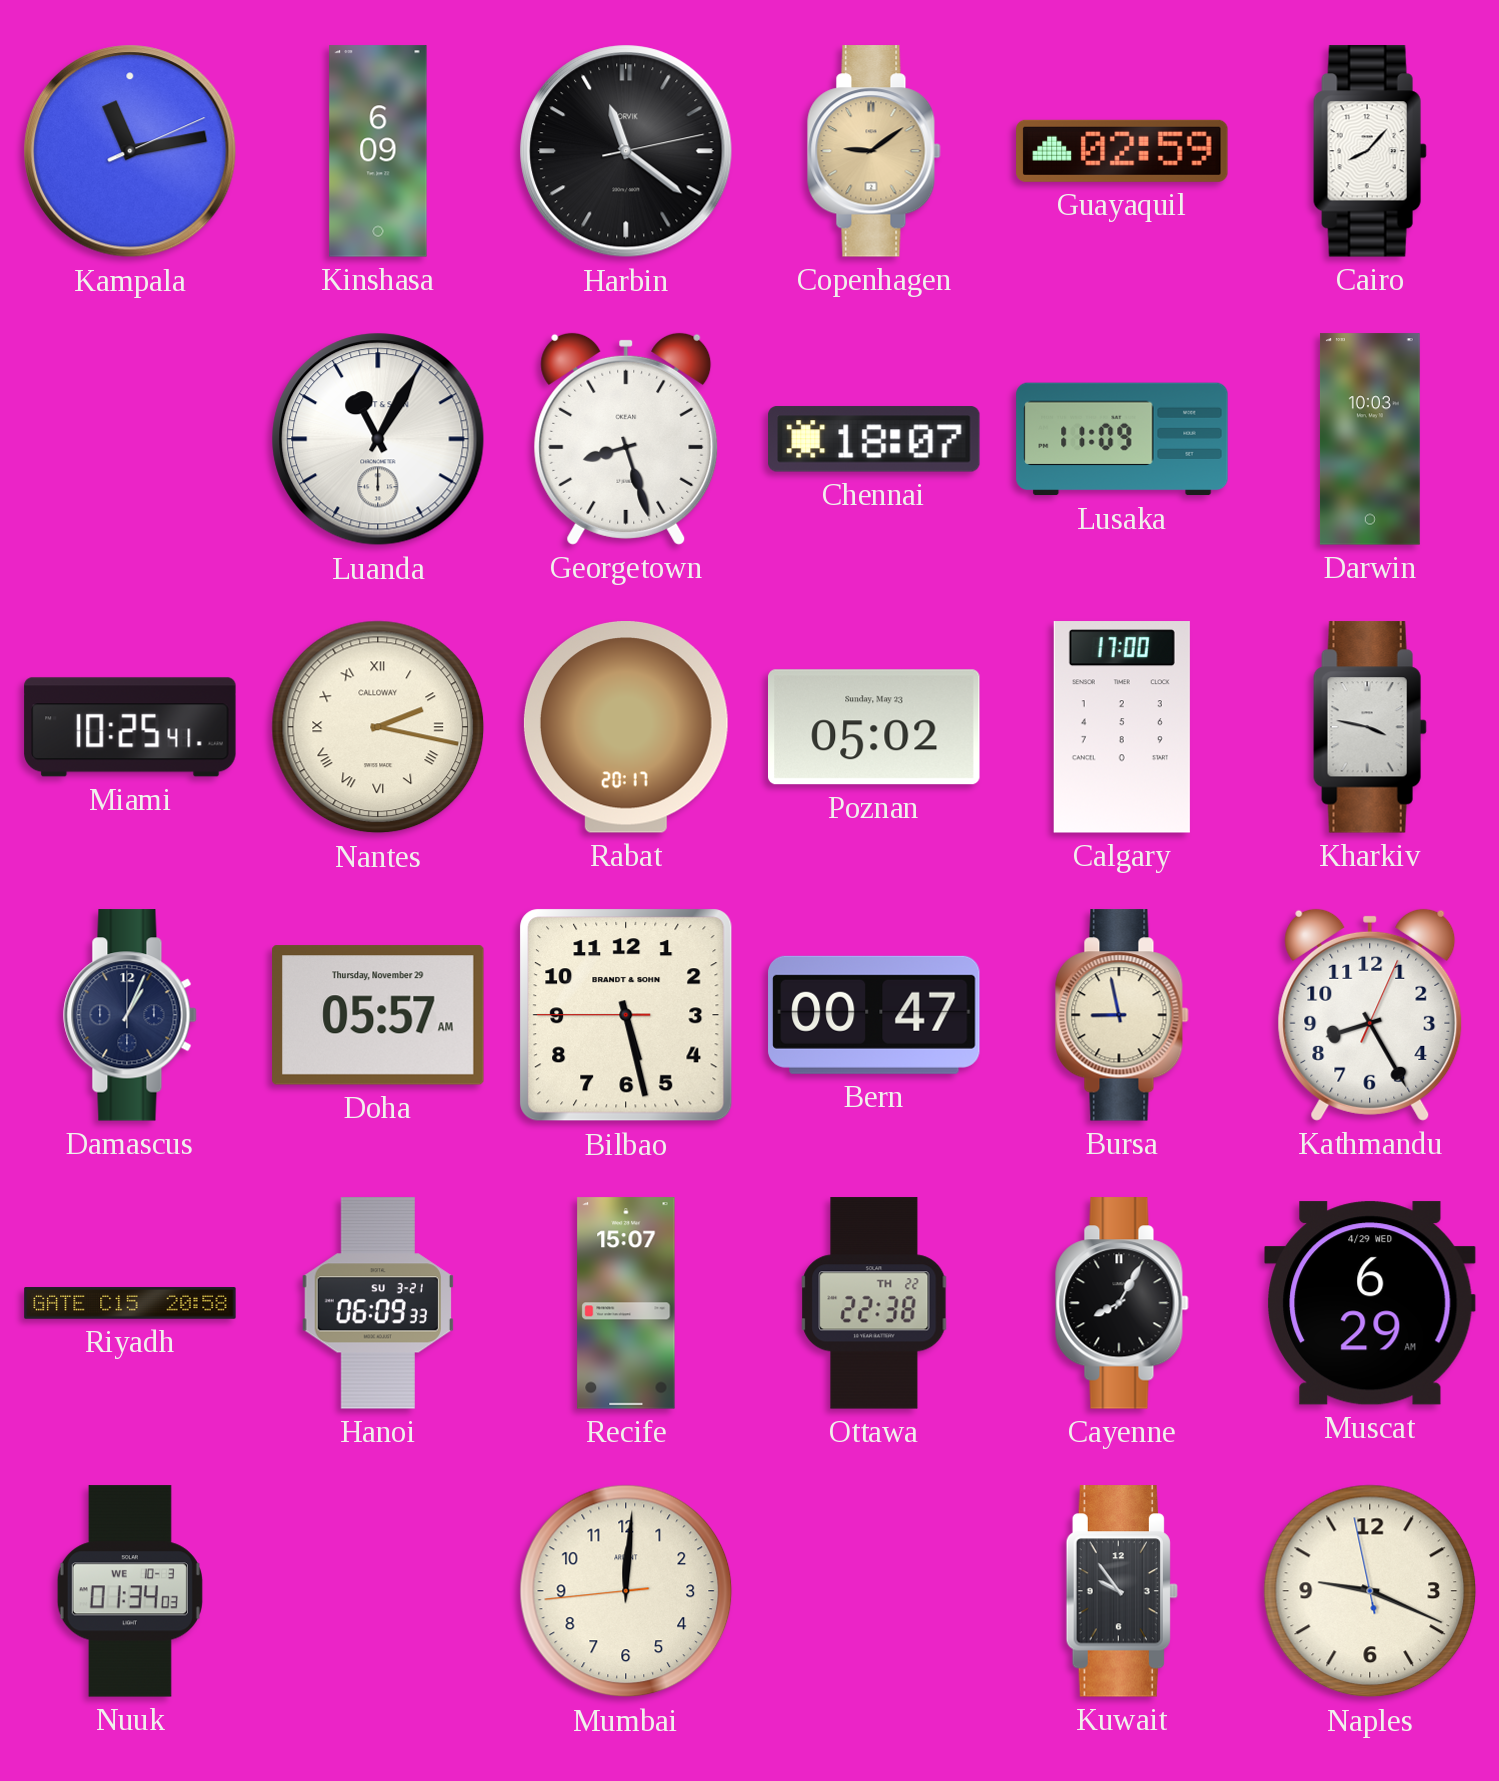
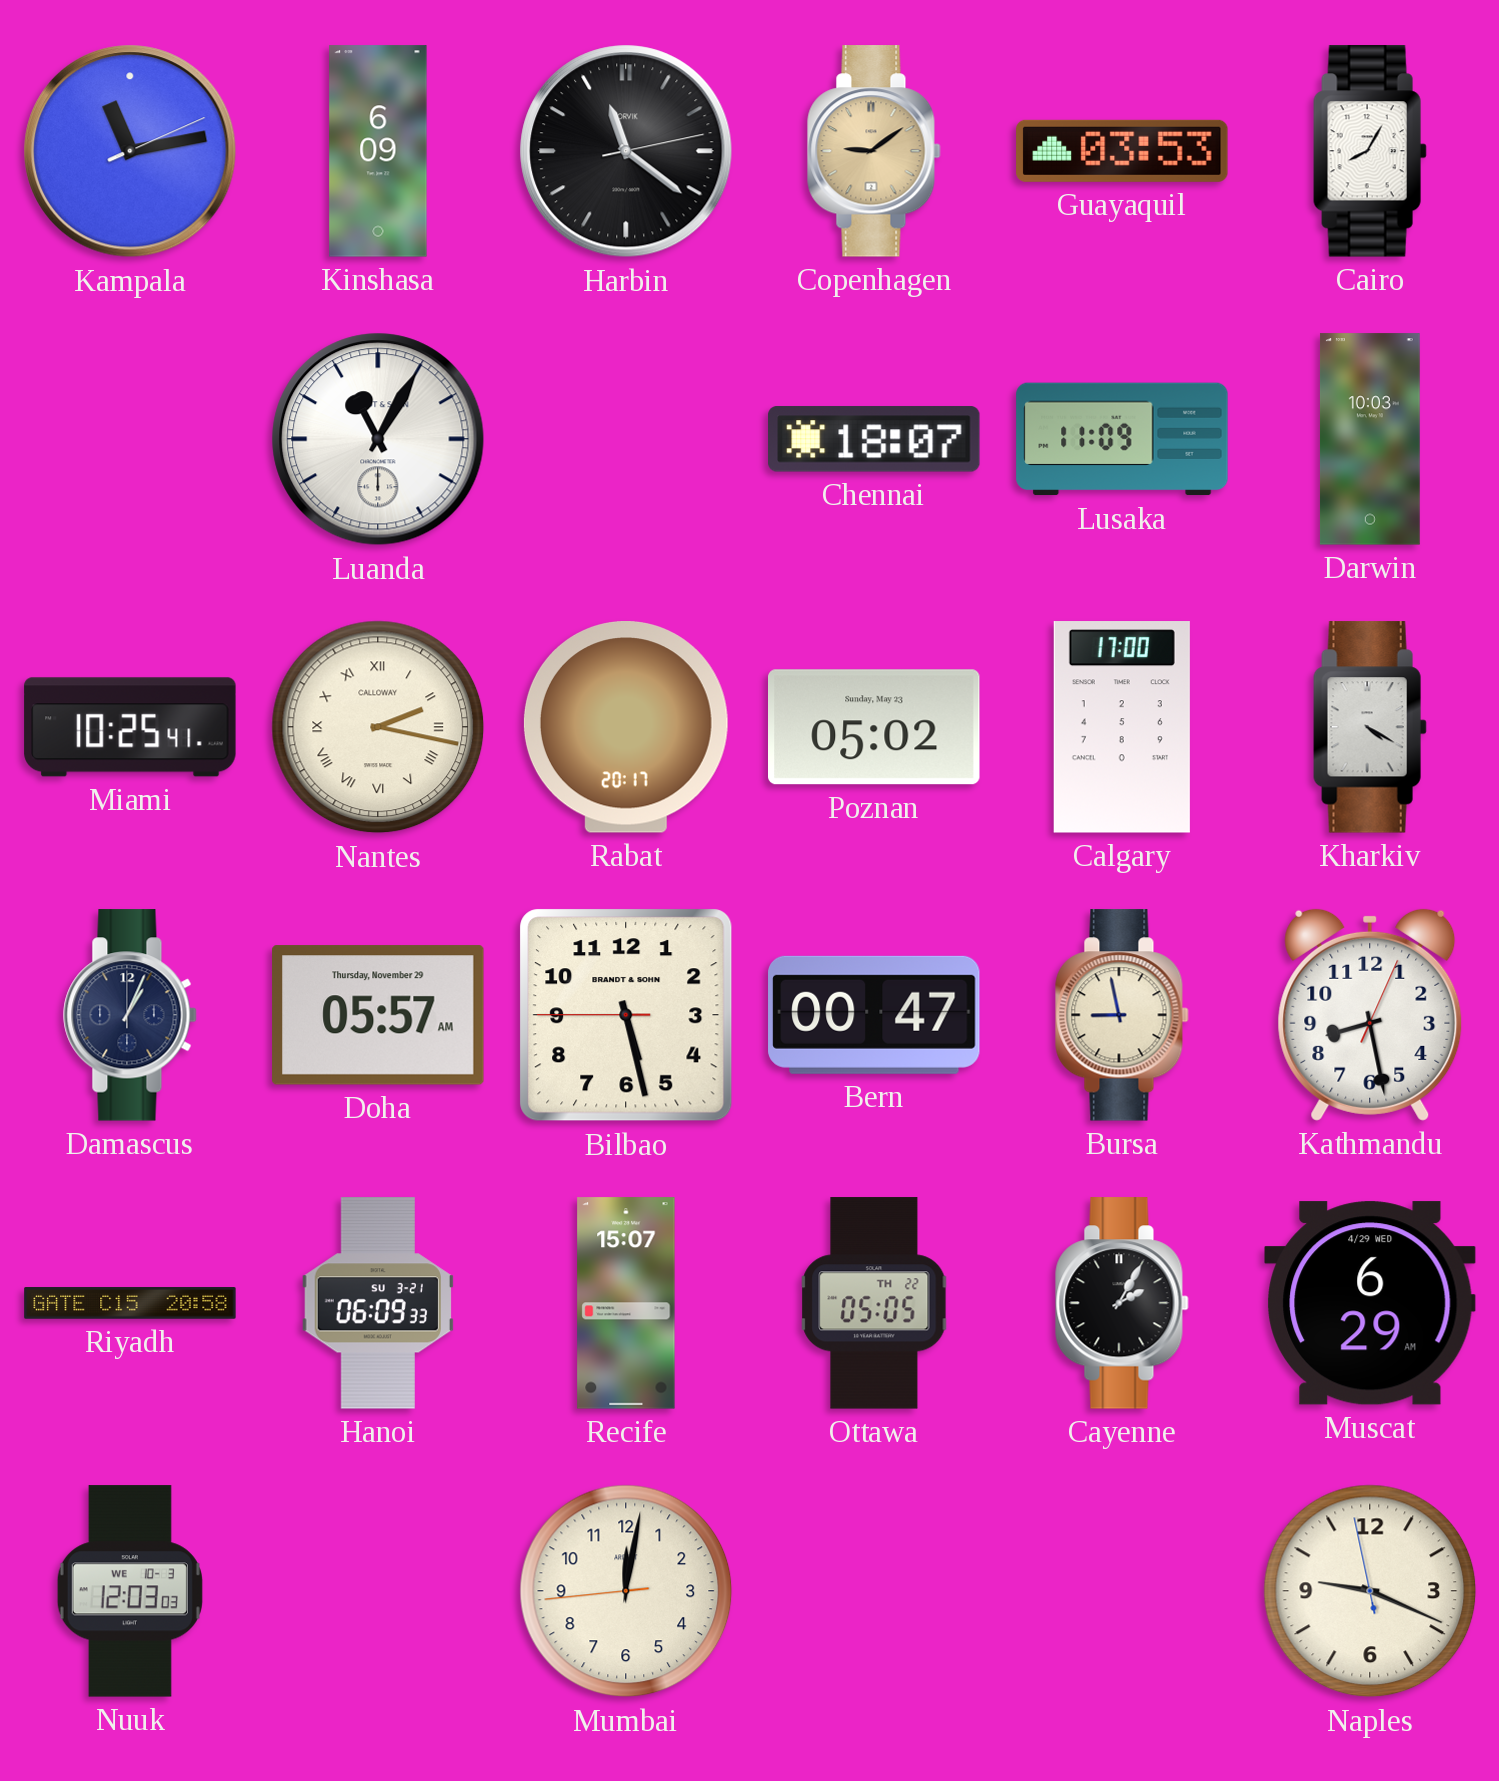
Guayaquil: 02:59 -> 03:53 (1122, 151)
Cairo: 8:07 -> 8:05 (1370, 151)
Georgetown: 8:27 -> none (626, 439)
Kharkiv: 3:47 -> 4:20 (1370, 727)
Kathmandu: 8:25 -> 8:28 (1370, 1015)
Ottawa: 22:38 -> 05:05 (874, 1303)
Cayenne: 8:05 -> 2:05 (1122, 1303)
Nuuk: 01:34 -> 12:03 (130, 1591)
Mumbai: 12:00 -> 12:01 (626, 1591)
Kuwait: 9:54 -> none (1122, 1591)
